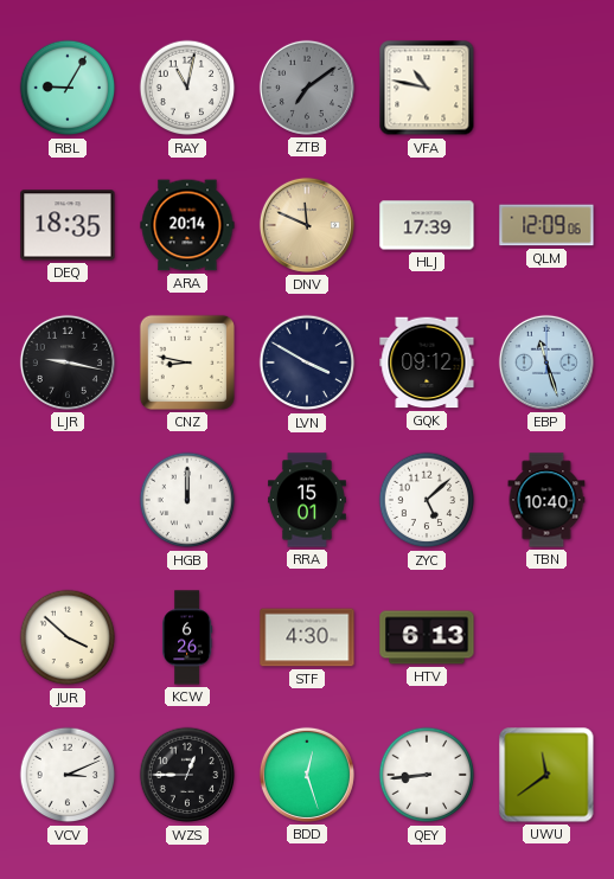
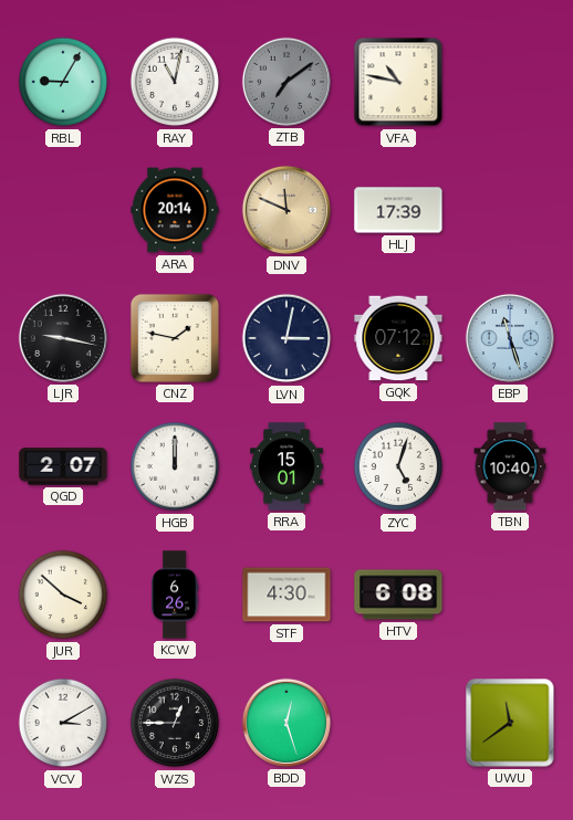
DEQ: 18:35 -> none (68, 225)
QLM: 12:09 -> none (546, 225)
CNZ: 8:47 -> 1:47 (175, 338)
LVN: 3:50 -> 3:02 (286, 338)
GQK: 09:12 -> 07:12 (398, 338)
QGD: none -> 2:07 (63, 466)
ZYC: 5:08 -> 5:03 (398, 466)
HTV: 6:13 -> 6:08 (398, 595)
VCV: 3:11 -> 3:10 (63, 723)
QEY: 8:44 -> none (427, 775)
